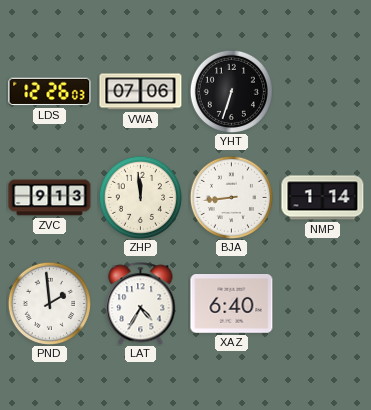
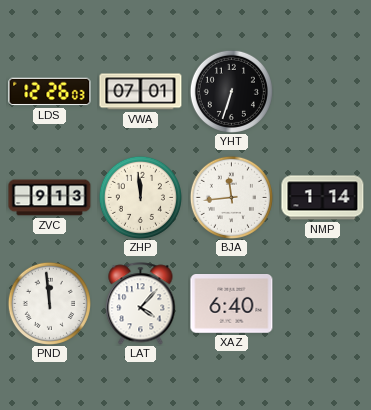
VWA: 07:06 -> 07:01 (141, 92)
BJA: 8:44 -> 11:44 (231, 197)
PND: 1:59 -> 11:59 (49, 303)
LAT: 4:35 -> 4:07 (141, 304)
